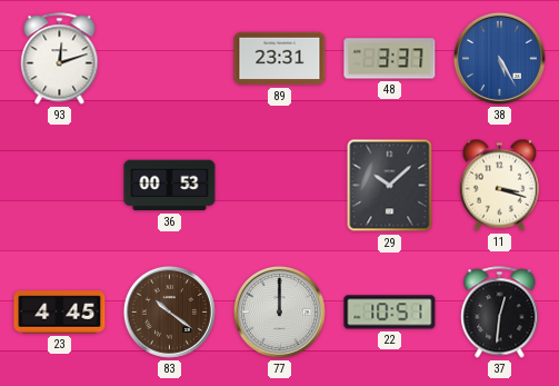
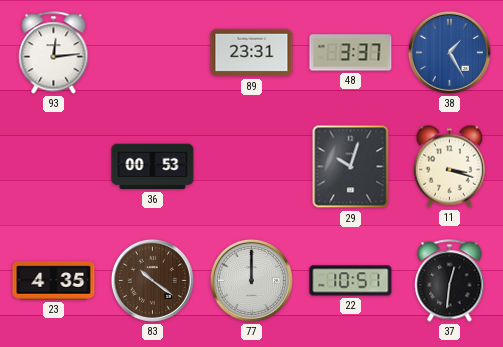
93: 12:12 -> 12:14 (54, 53)
38: 5:25 -> 1:25 (449, 52)
29: 10:08 -> 10:03 (351, 167)
23: 4:45 -> 4:35 (54, 281)
